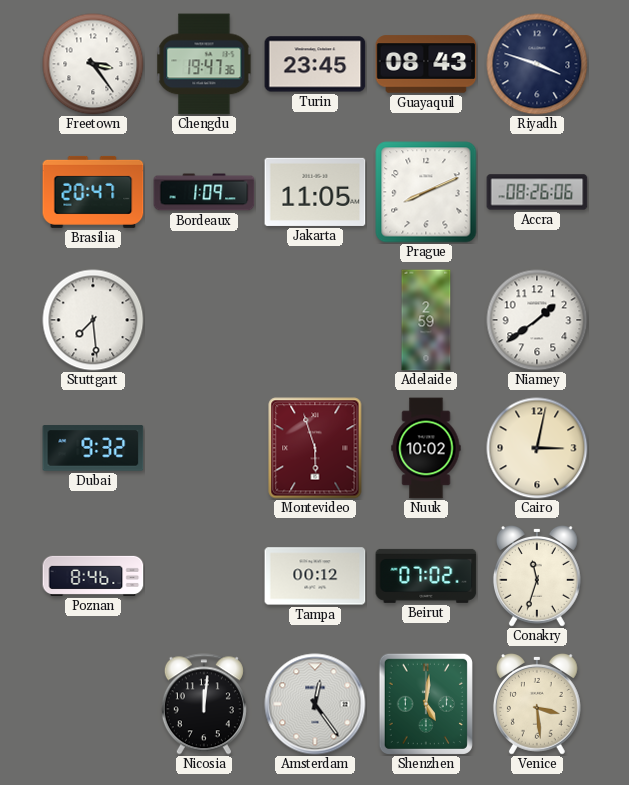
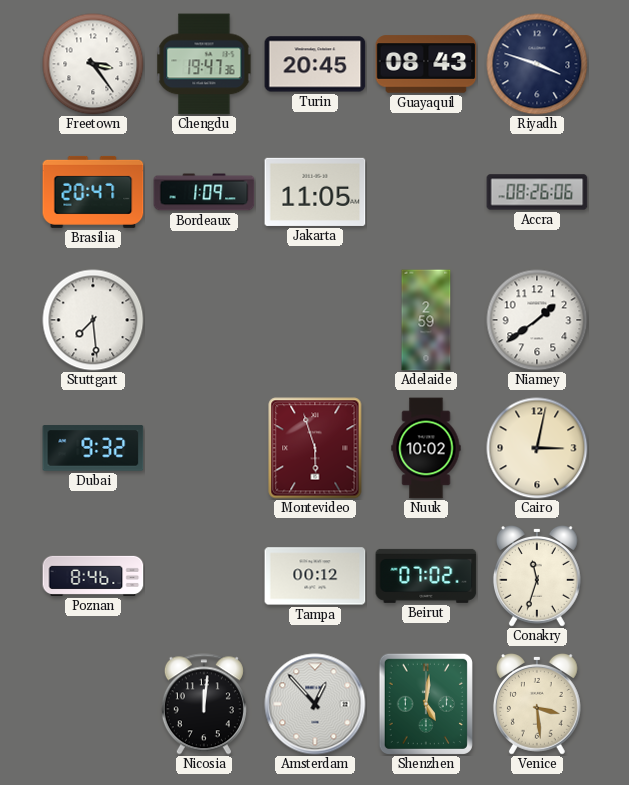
Turin: 23:45 -> 20:45 (315, 64)
Prague: 8:11 -> none (426, 192)
Amsterdam: 12:24 -> 12:53 (315, 704)
